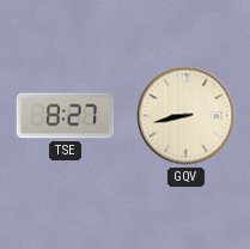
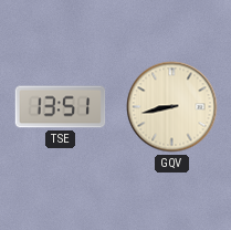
TSE: 8:27 -> 13:51 (61, 107)
